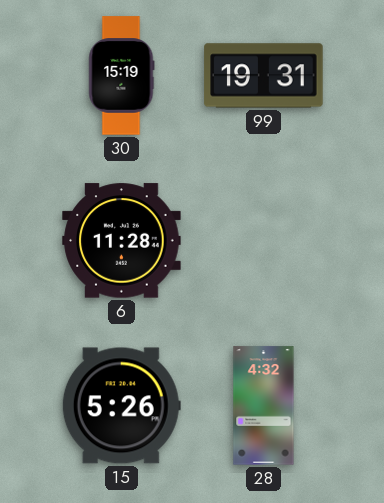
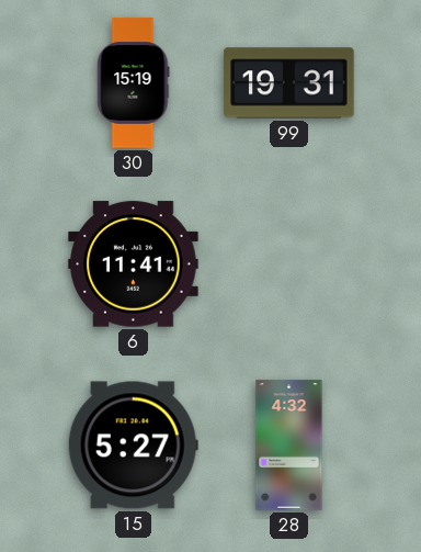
6: 11:28 -> 11:41 (134, 264)
15: 5:26 -> 5:27 (133, 446)
